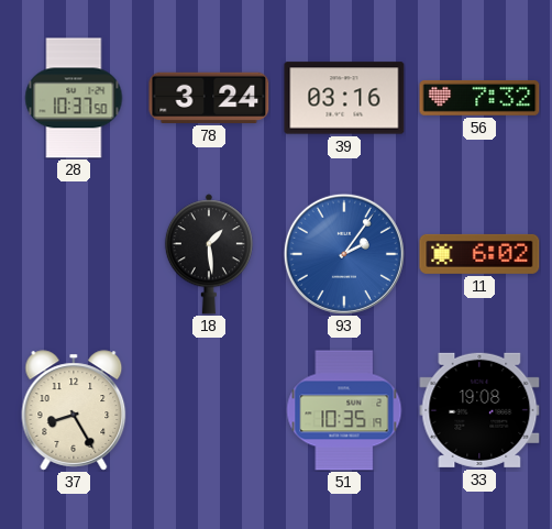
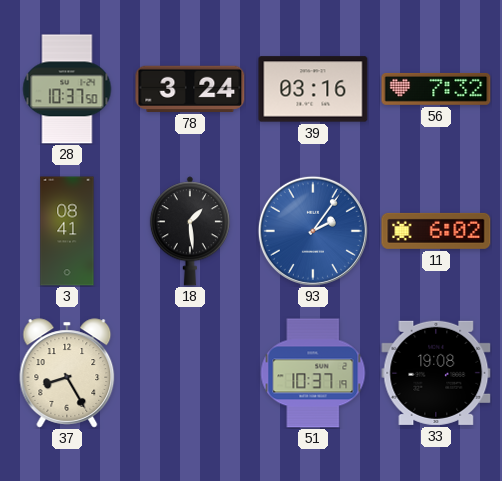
3: none -> 08:41 (67, 231)
51: 10:35 -> 10:37 (313, 373)
